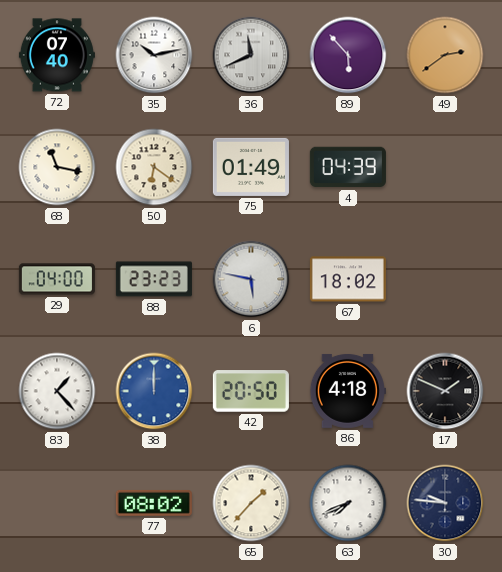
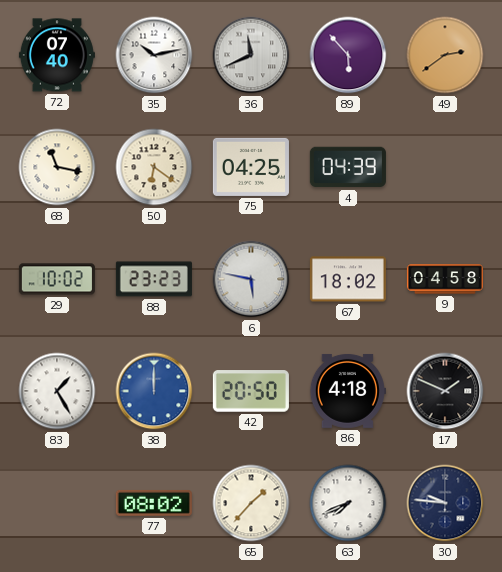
75: 01:49 -> 04:25 (251, 167)
29: 04:00 -> 10:02 (57, 279)
9: none -> 04:58 (445, 279)
83: 1:23 -> 1:25 (57, 391)
